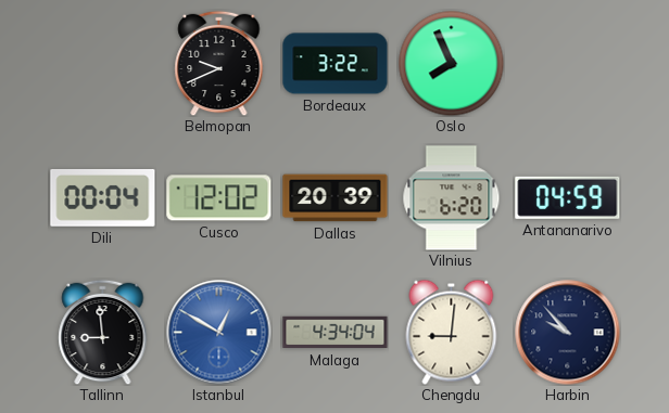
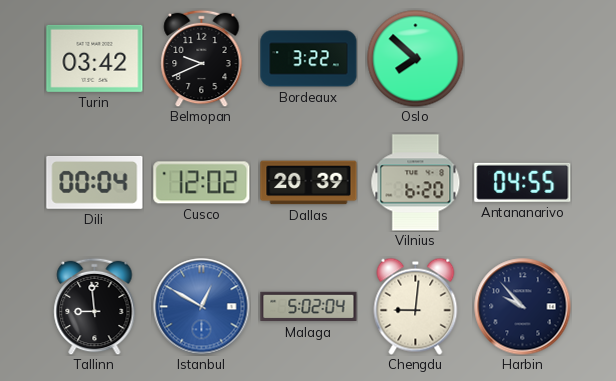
Turin: none -> 03:42 (95, 58)
Oslo: 7:56 -> 7:52 (415, 58)
Antananarivo: 04:59 -> 04:55 (523, 182)
Malaga: 4:34 -> 5:02 (309, 307)
